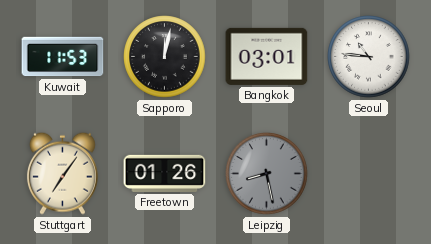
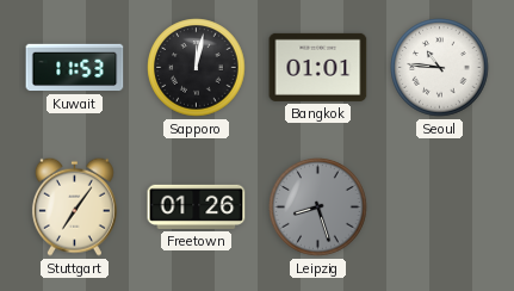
Bangkok: 03:01 -> 01:01 (318, 67)
Leipzig: 8:28 -> 8:27 (318, 208)
